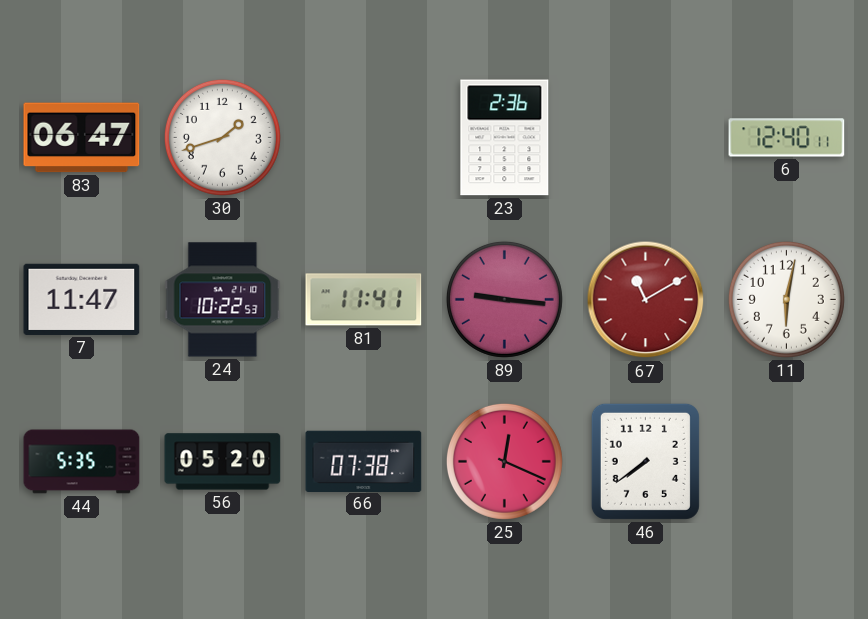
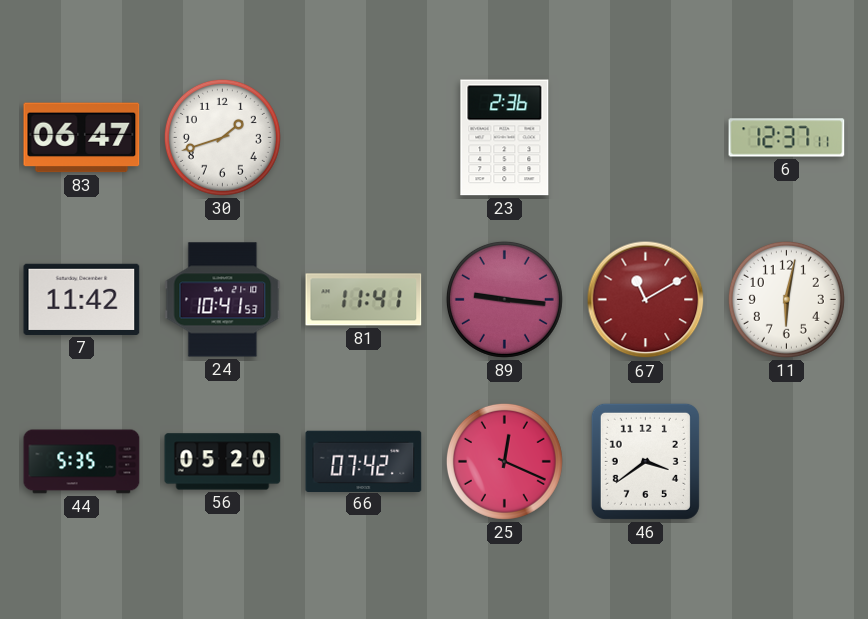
6: 12:40 -> 12:37 (787, 138)
7: 11:47 -> 11:42 (82, 299)
24: 10:22 -> 10:41 (223, 300)
66: 07:38 -> 07:42 (364, 461)
46: 7:39 -> 3:39 (645, 461)
